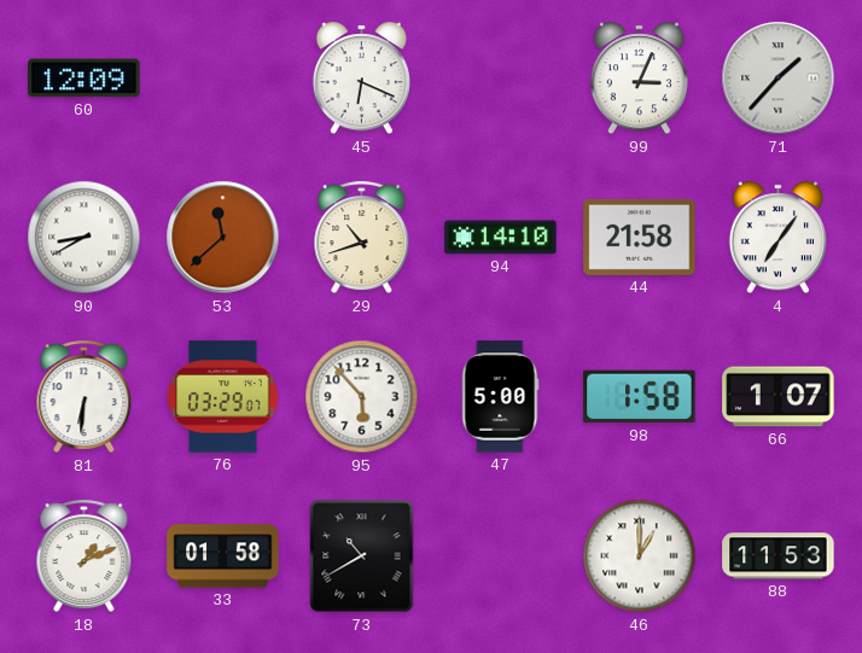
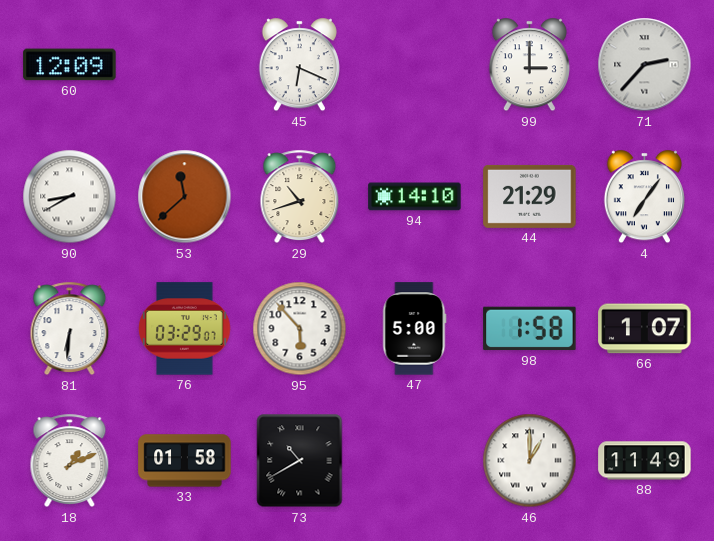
99: 3:04 -> 3:00 (529, 65)
71: 1:37 -> 2:37 (645, 65)
44: 21:58 -> 21:29 (530, 196)
88: 11:53 -> 11:49 (645, 461)
